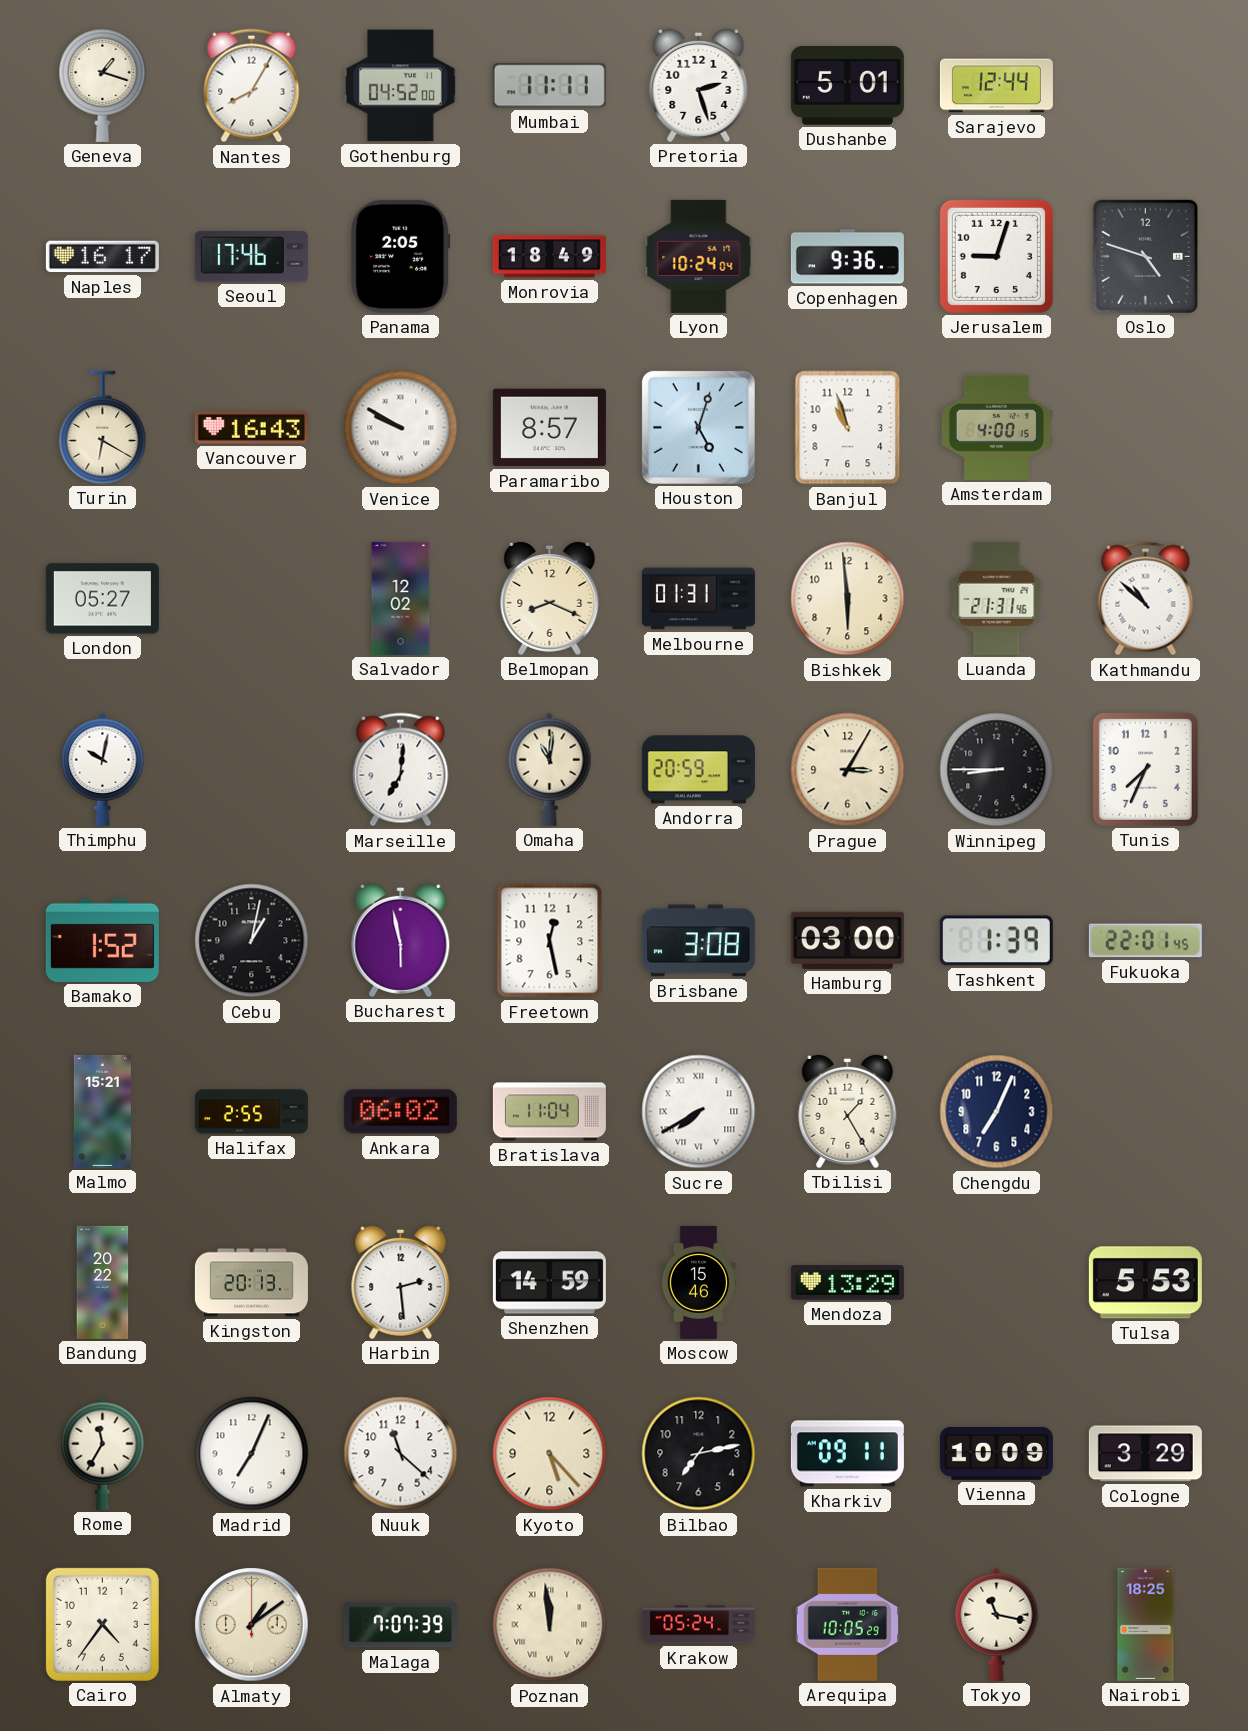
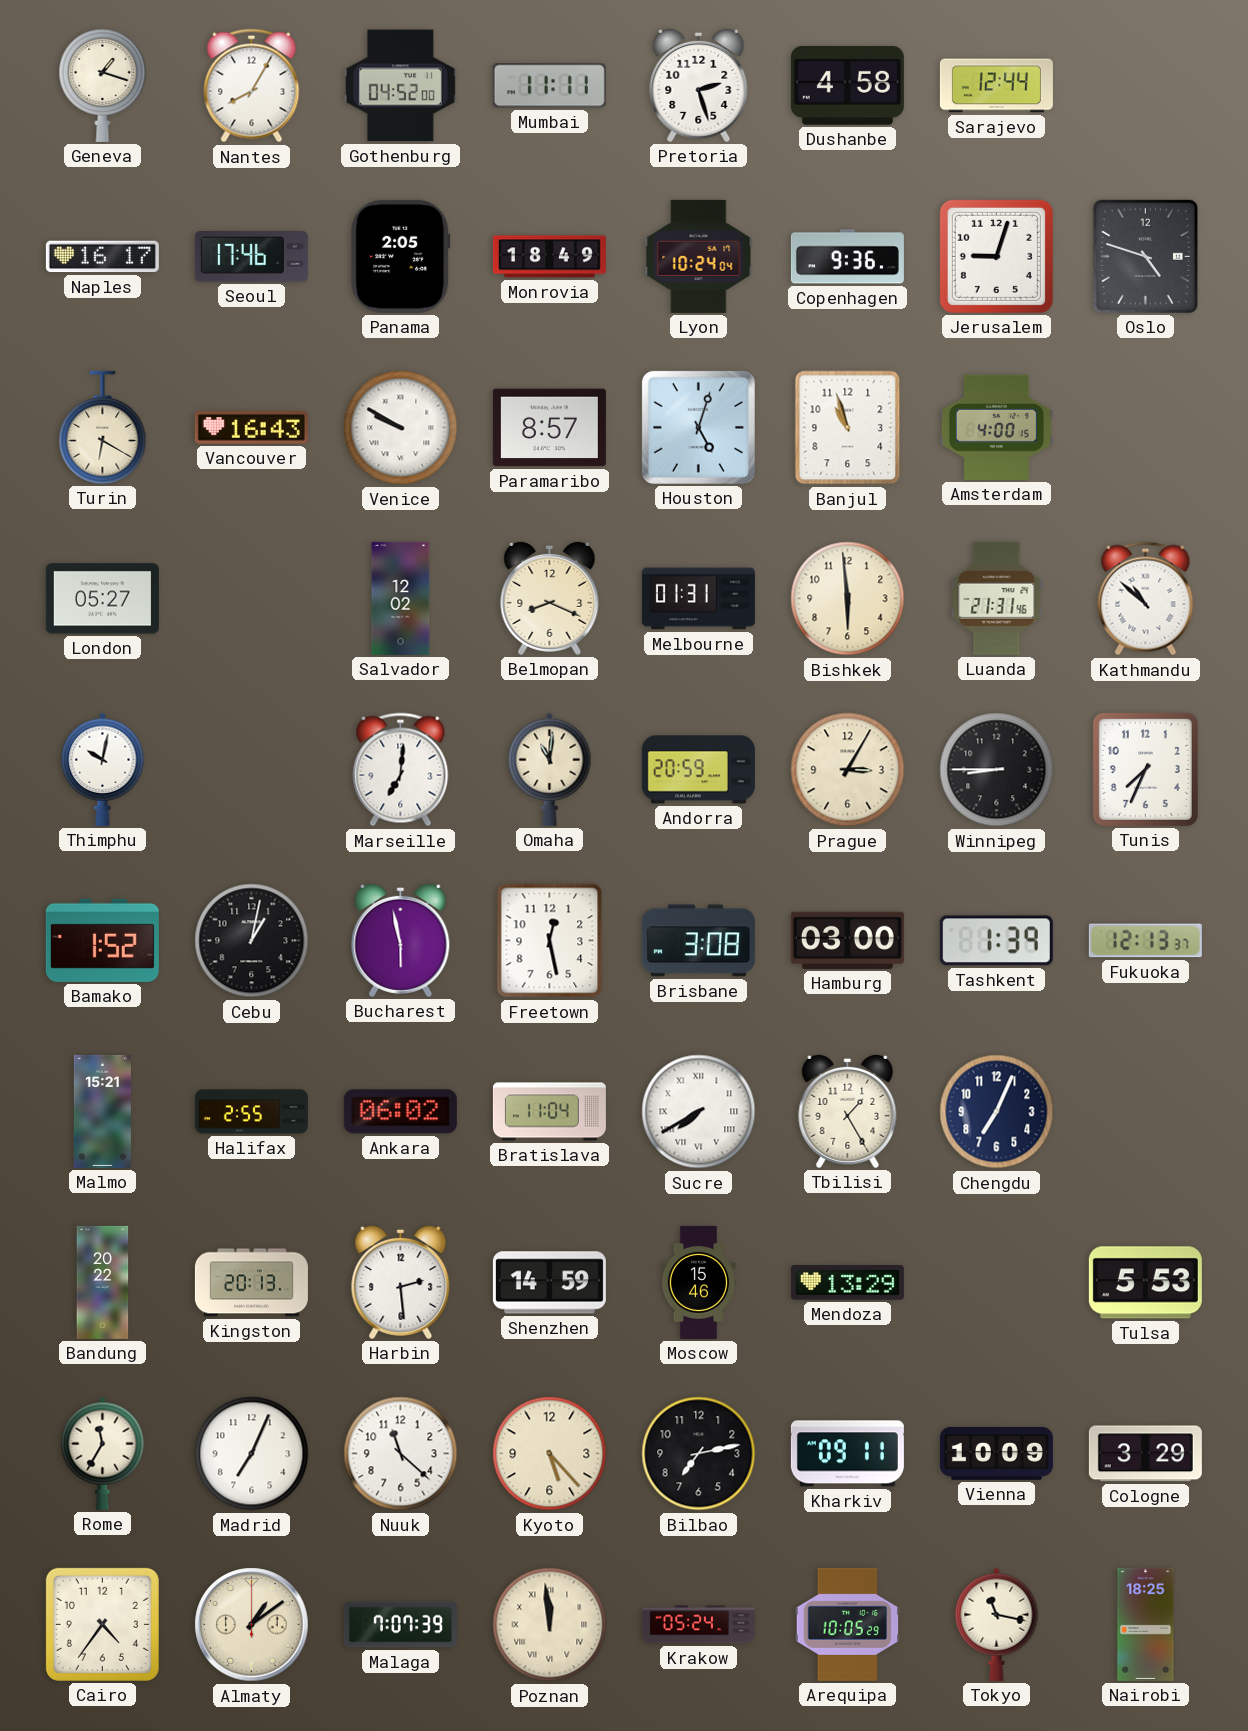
Dushanbe: 5:01 -> 4:58 (847, 86)
Fukuoka: 22:01 -> 12:13 (1145, 941)
